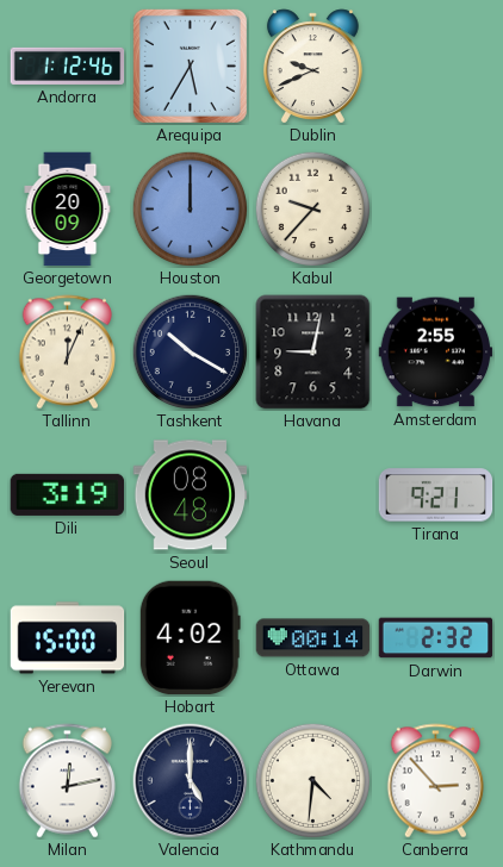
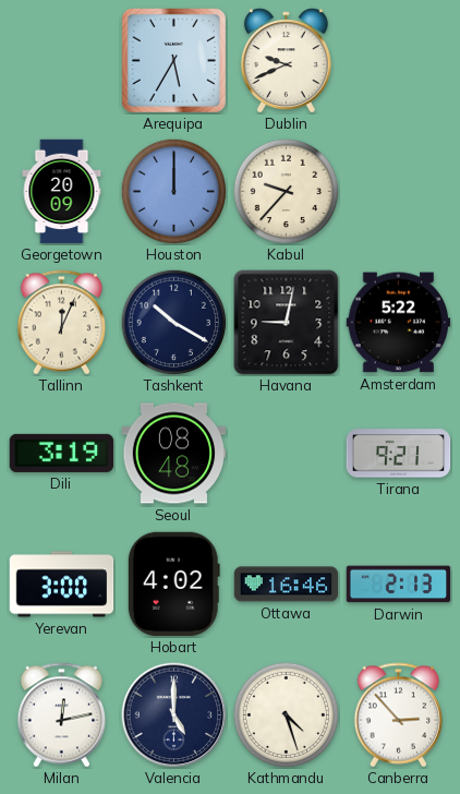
Andorra: 1:12 -> none (68, 66)
Amsterdam: 2:55 -> 5:22 (399, 323)
Yerevan: 15:00 -> 3:00 (62, 585)
Ottawa: 00:14 -> 16:46 (287, 585)
Darwin: 2:32 -> 2:13 (399, 585)
Kathmandu: 4:31 -> 4:27 (286, 714)
